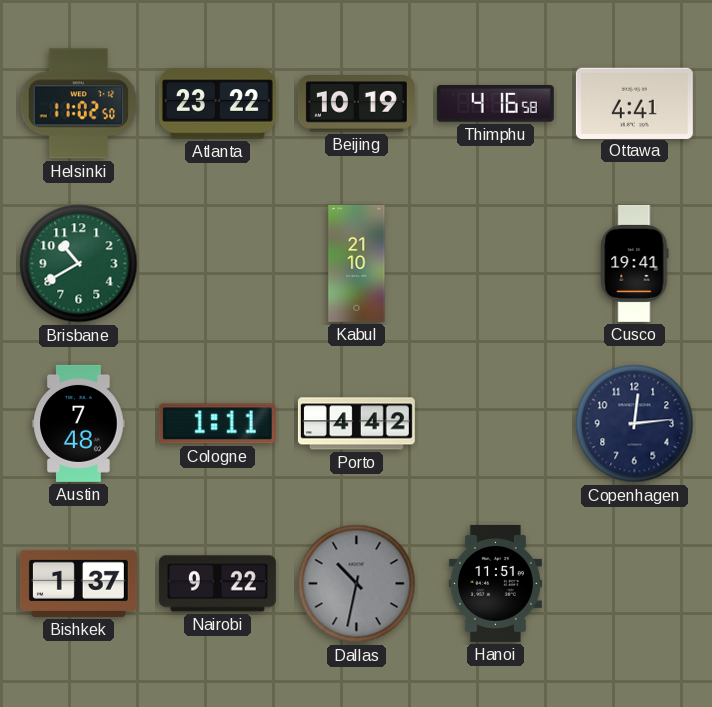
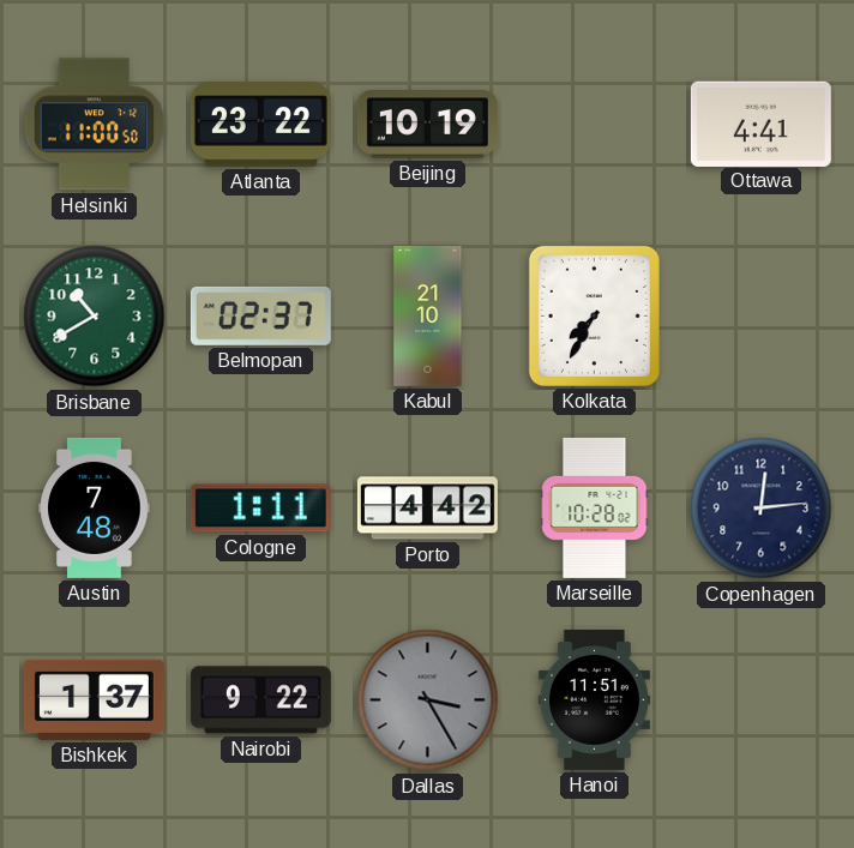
Helsinki: 11:02 -> 11:00 (95, 125)
Thimphu: 4:16 -> none (495, 104)
Belmopan: none -> 02:37 (260, 315)
Kolkata: none -> 7:35 (594, 315)
Cusco: 19:41 -> none (635, 263)
Marseille: none -> 10:28 (595, 507)
Dallas: 10:32 -> 3:25 (428, 700)
